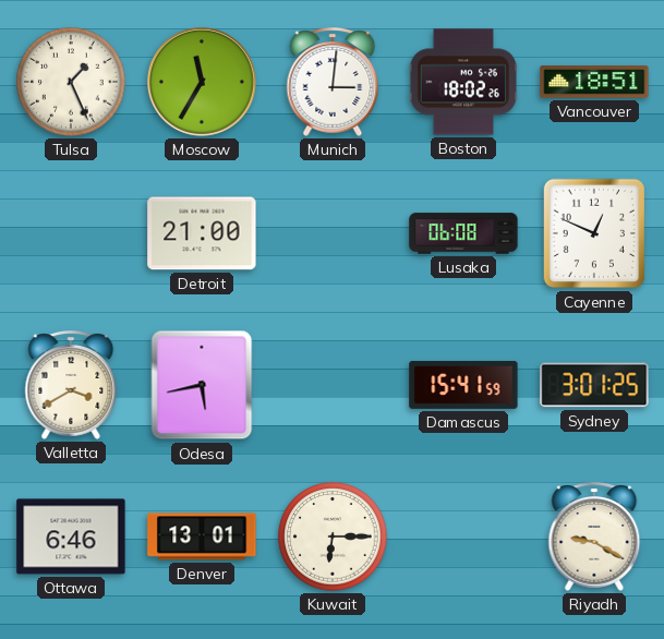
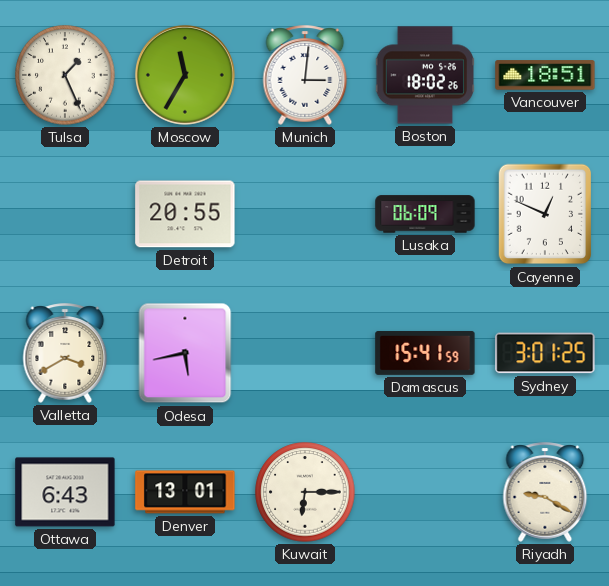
Detroit: 21:00 -> 20:55 (185, 214)
Lusaka: 06:08 -> 06:09 (425, 214)
Ottawa: 6:46 -> 6:43 (65, 492)
